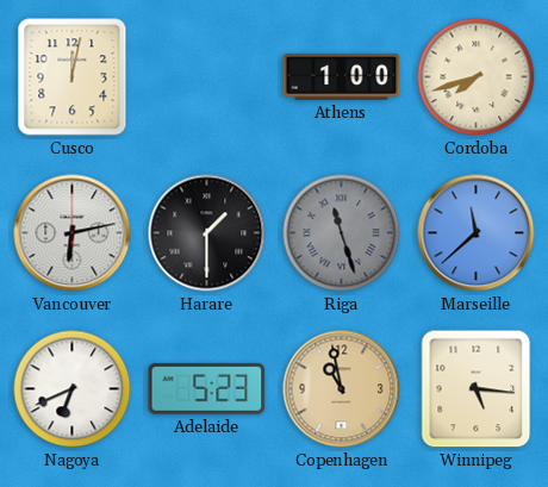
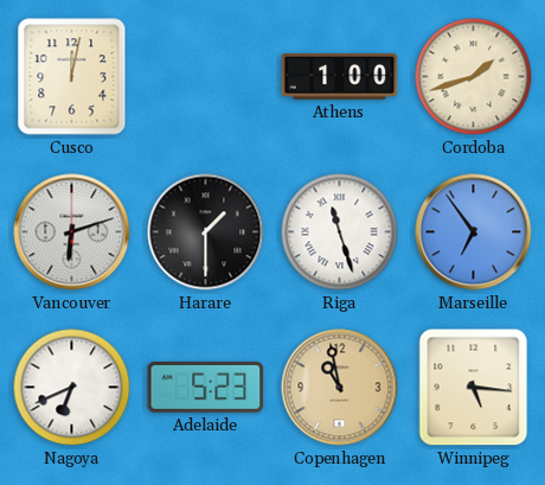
Cordoba: 7:42 -> 1:42 (474, 77)
Vancouver: 6:13 -> 6:12 (72, 232)
Riga dial: grey -> white (340, 232)
Marseille: 11:38 -> 6:54 (474, 232)
